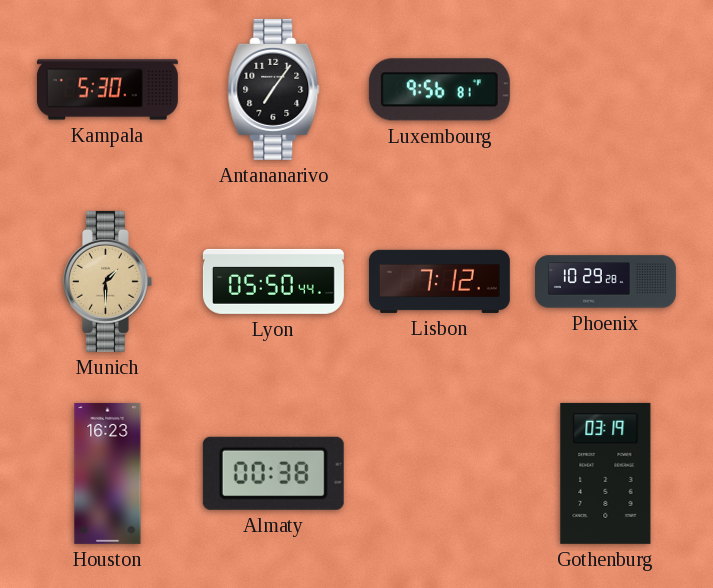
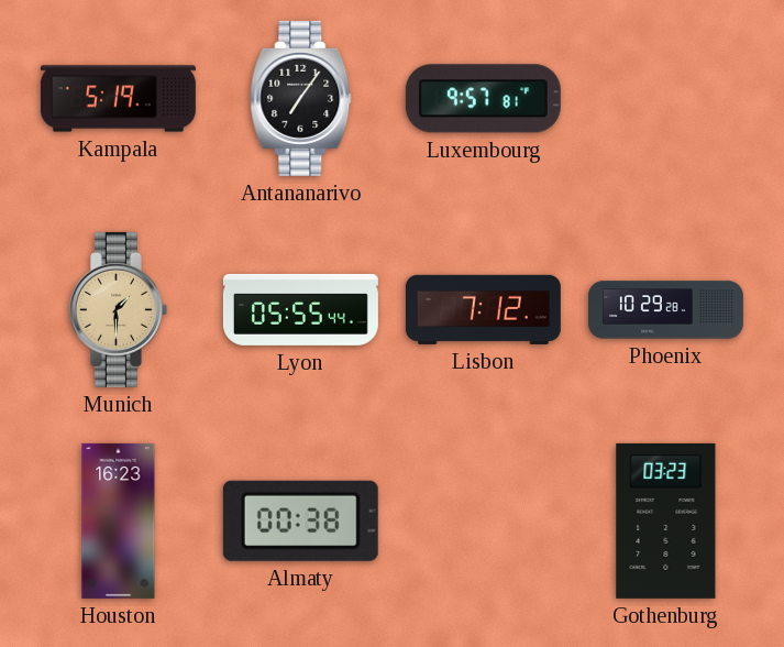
Kampala: 5:30 -> 5:19 (118, 99)
Luxembourg: 9:56 -> 9:57 (483, 99)
Lyon: 05:50 -> 05:55 (300, 309)
Gothenburg: 03:19 -> 03:23 (666, 520)
